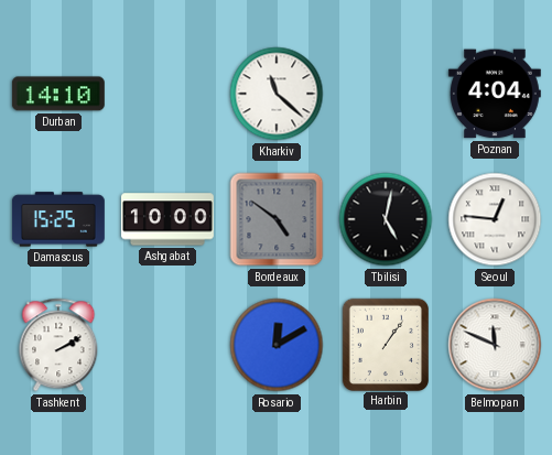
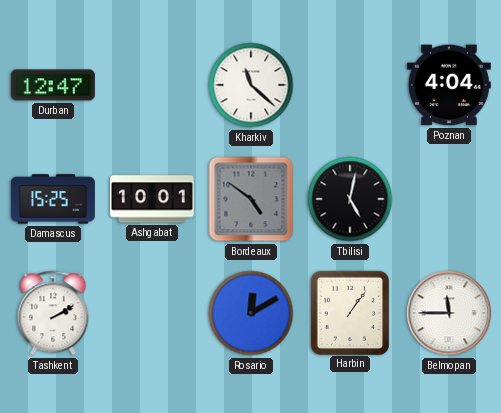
Durban: 14:10 -> 12:47 (53, 85)
Ashgabat: 10:00 -> 10:01 (152, 199)
Seoul: 12:46 -> none (495, 219)
Belmopan: 11:49 -> 11:45 (449, 313)
